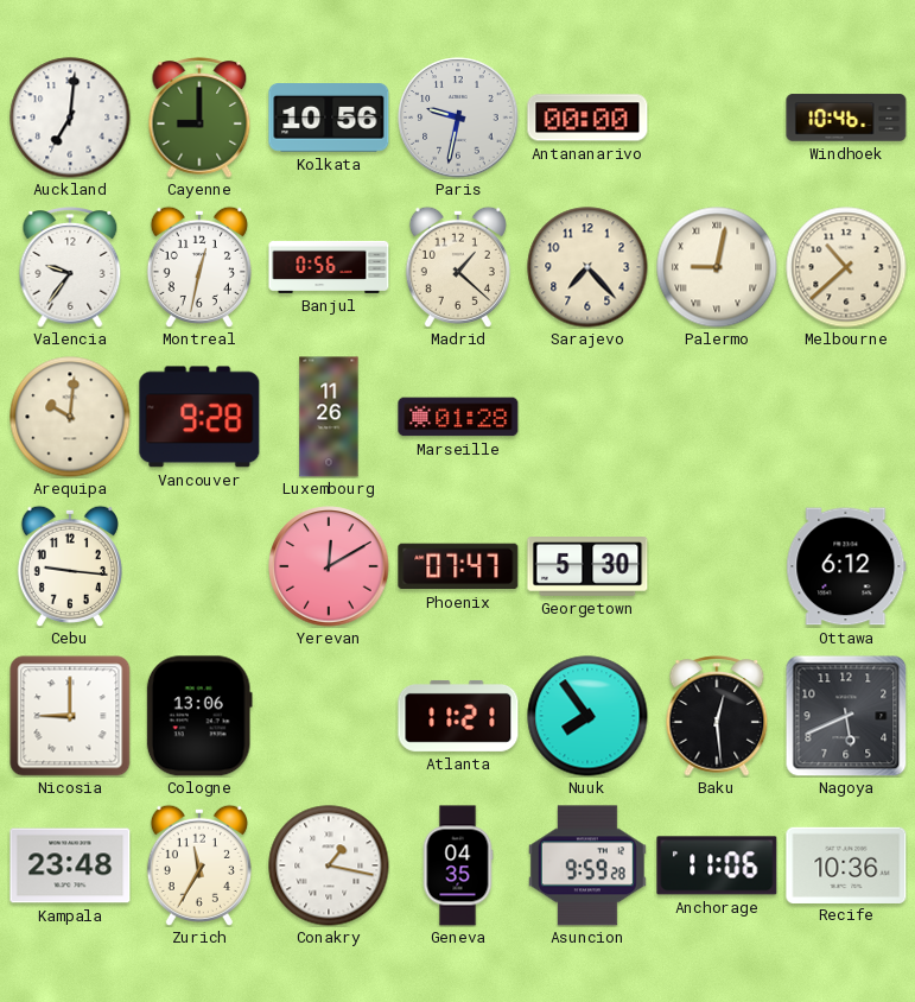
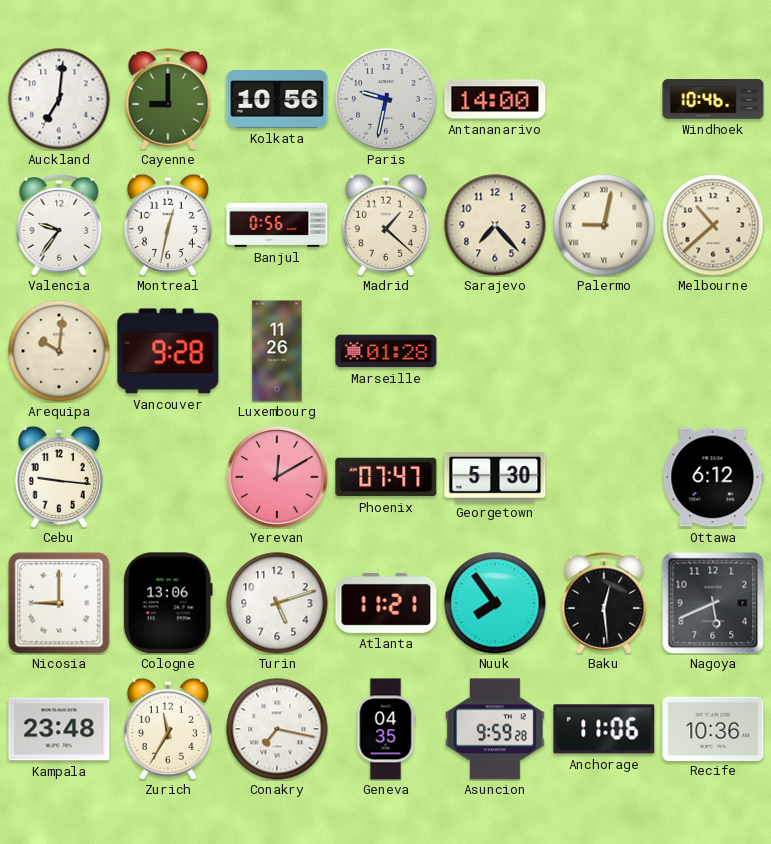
Antananarivo: 00:00 -> 14:00 (495, 99)
Turin: none -> 5:12 (277, 603)
Conakry: 1:17 -> 7:17 (277, 729)
